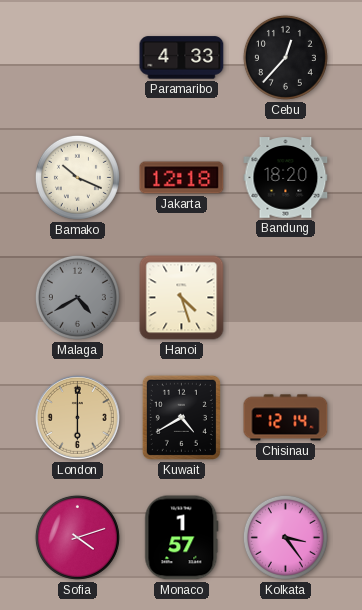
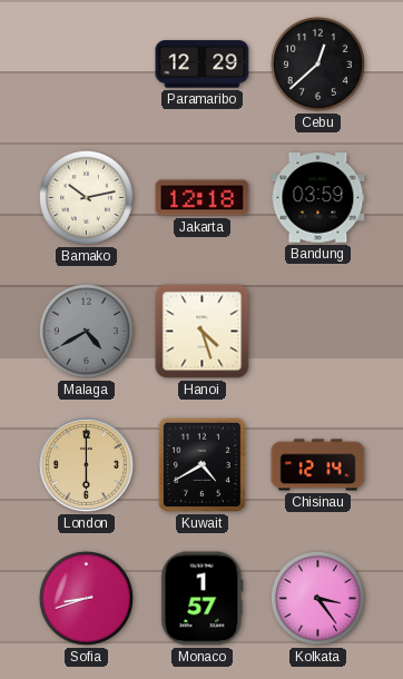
Paramaribo: 4:33 -> 12:29 (203, 65)
Cebu: 12:37 -> 12:38 (317, 63)
Bamako: 10:19 -> 10:13 (86, 197)
Bandung: 18:20 -> 03:59 (318, 198)
Sofia: 4:12 -> 8:42 (86, 598)
